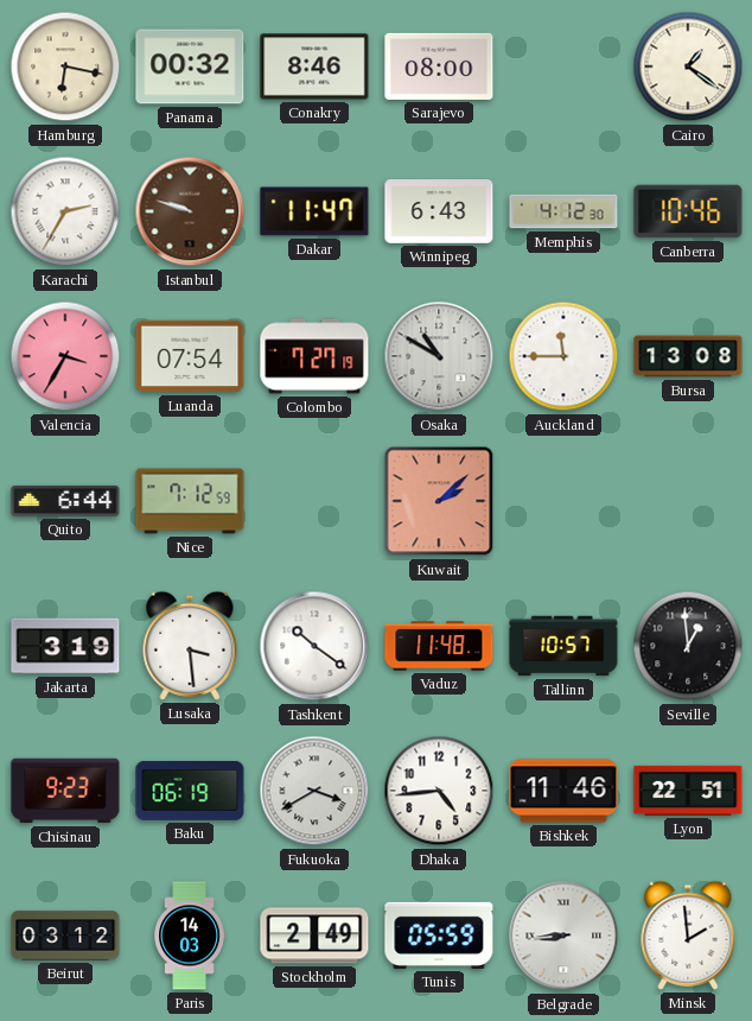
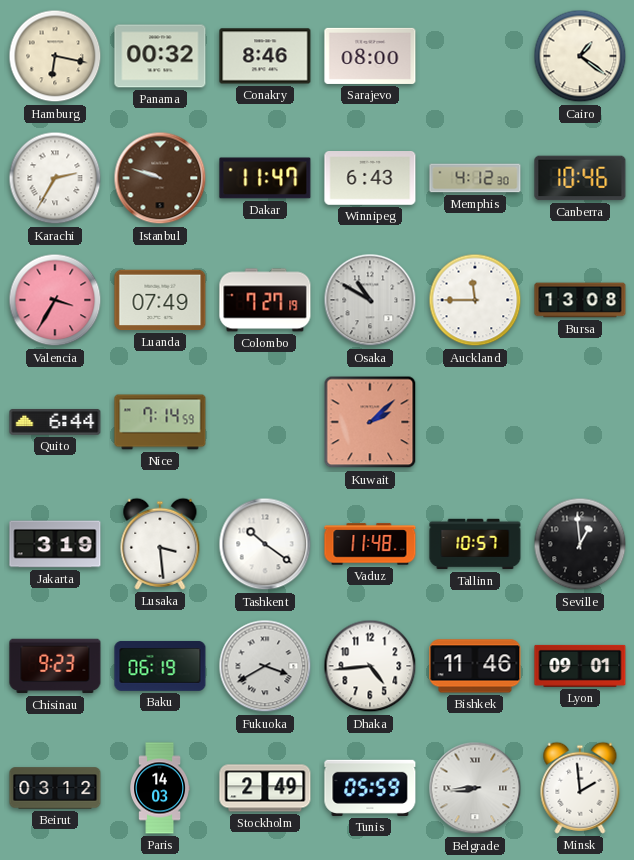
Luanda: 07:54 -> 07:49 (160, 300)
Nice: 7:12 -> 7:14 (160, 422)
Lyon: 22:51 -> 09:01 (580, 666)
